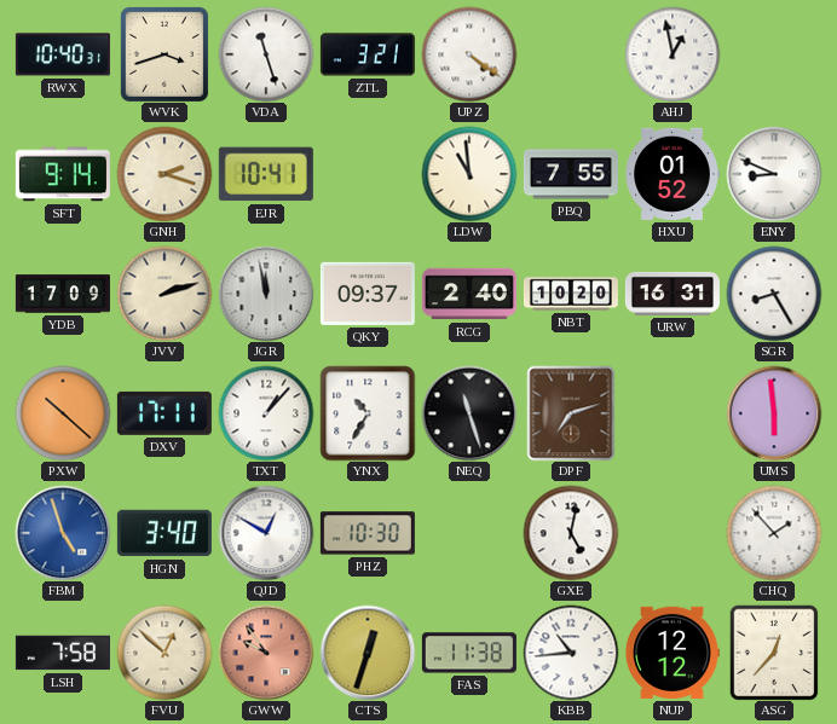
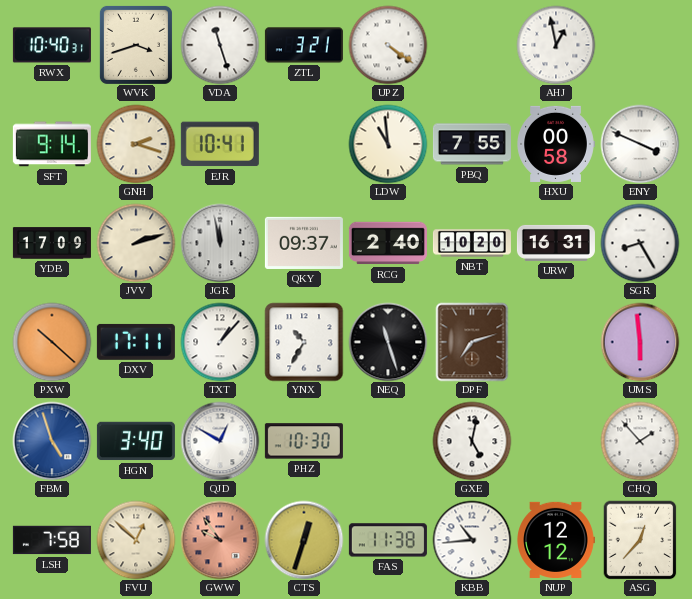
HXU: 01:52 -> 00:58 (556, 144)
ENY: 8:49 -> 3:49 (640, 144)
